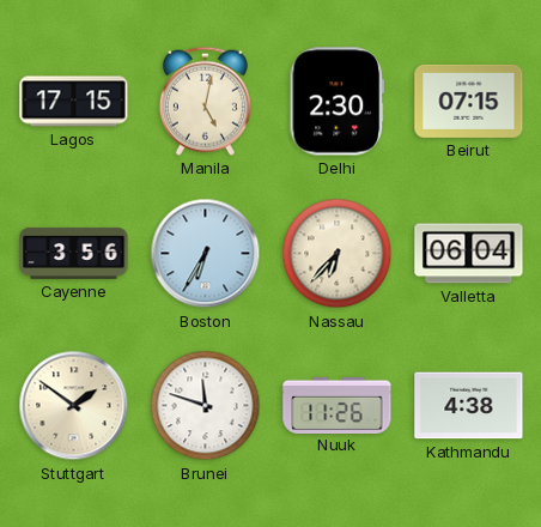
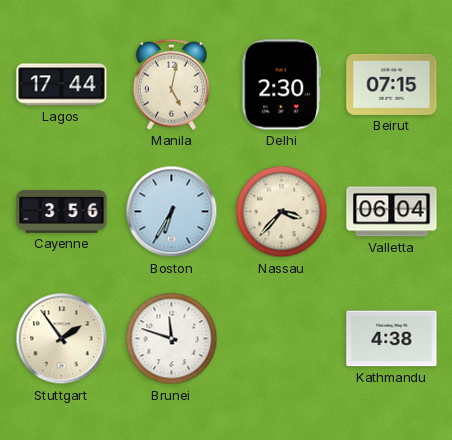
Lagos: 17:15 -> 17:44 (62, 85)
Nassau: 6:37 -> 3:37 (282, 212)
Stuttgart: 1:51 -> 1:54 (62, 339)
Nuuk: 11:26 -> none (338, 405)
